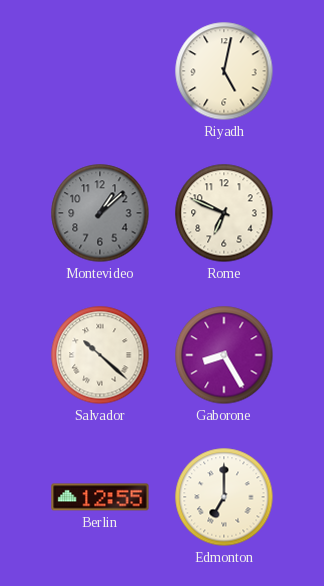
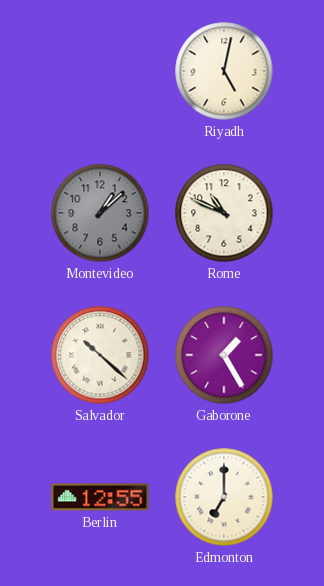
Rome: 6:49 -> 10:49 (224, 213)
Gaborone: 8:25 -> 1:25 (224, 355)
